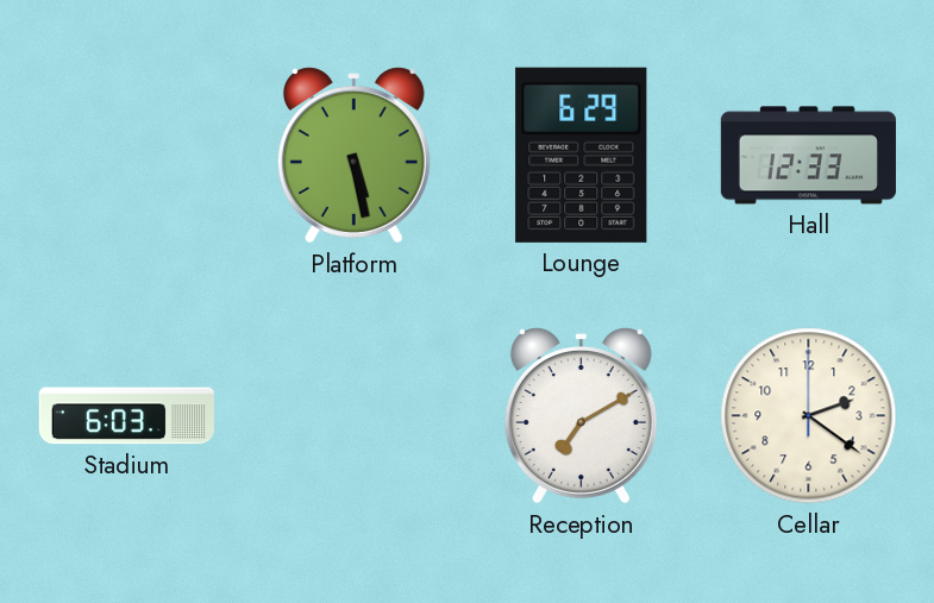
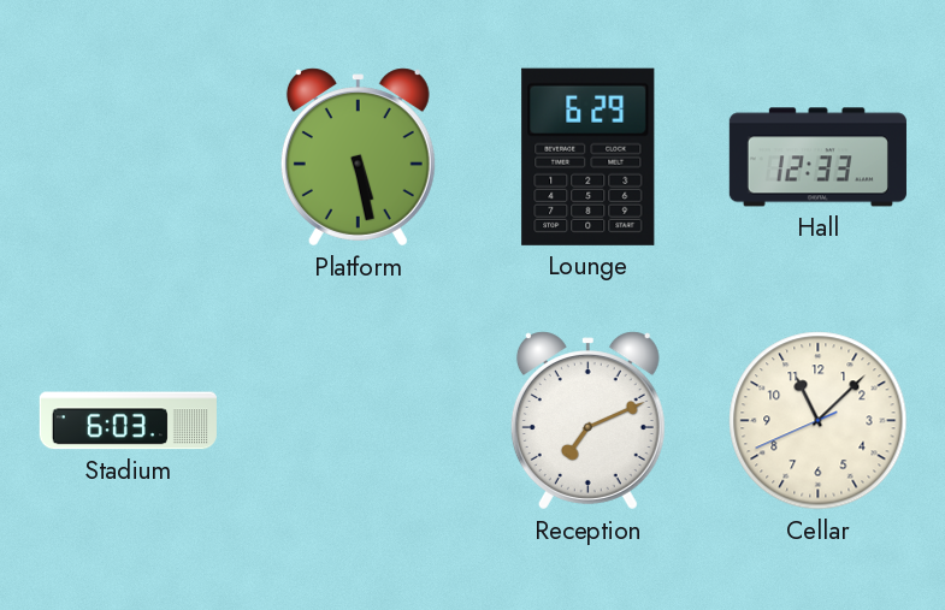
Reception: 7:10 -> 7:11 (587, 421)
Cellar: 2:21 -> 11:07 (819, 421)
